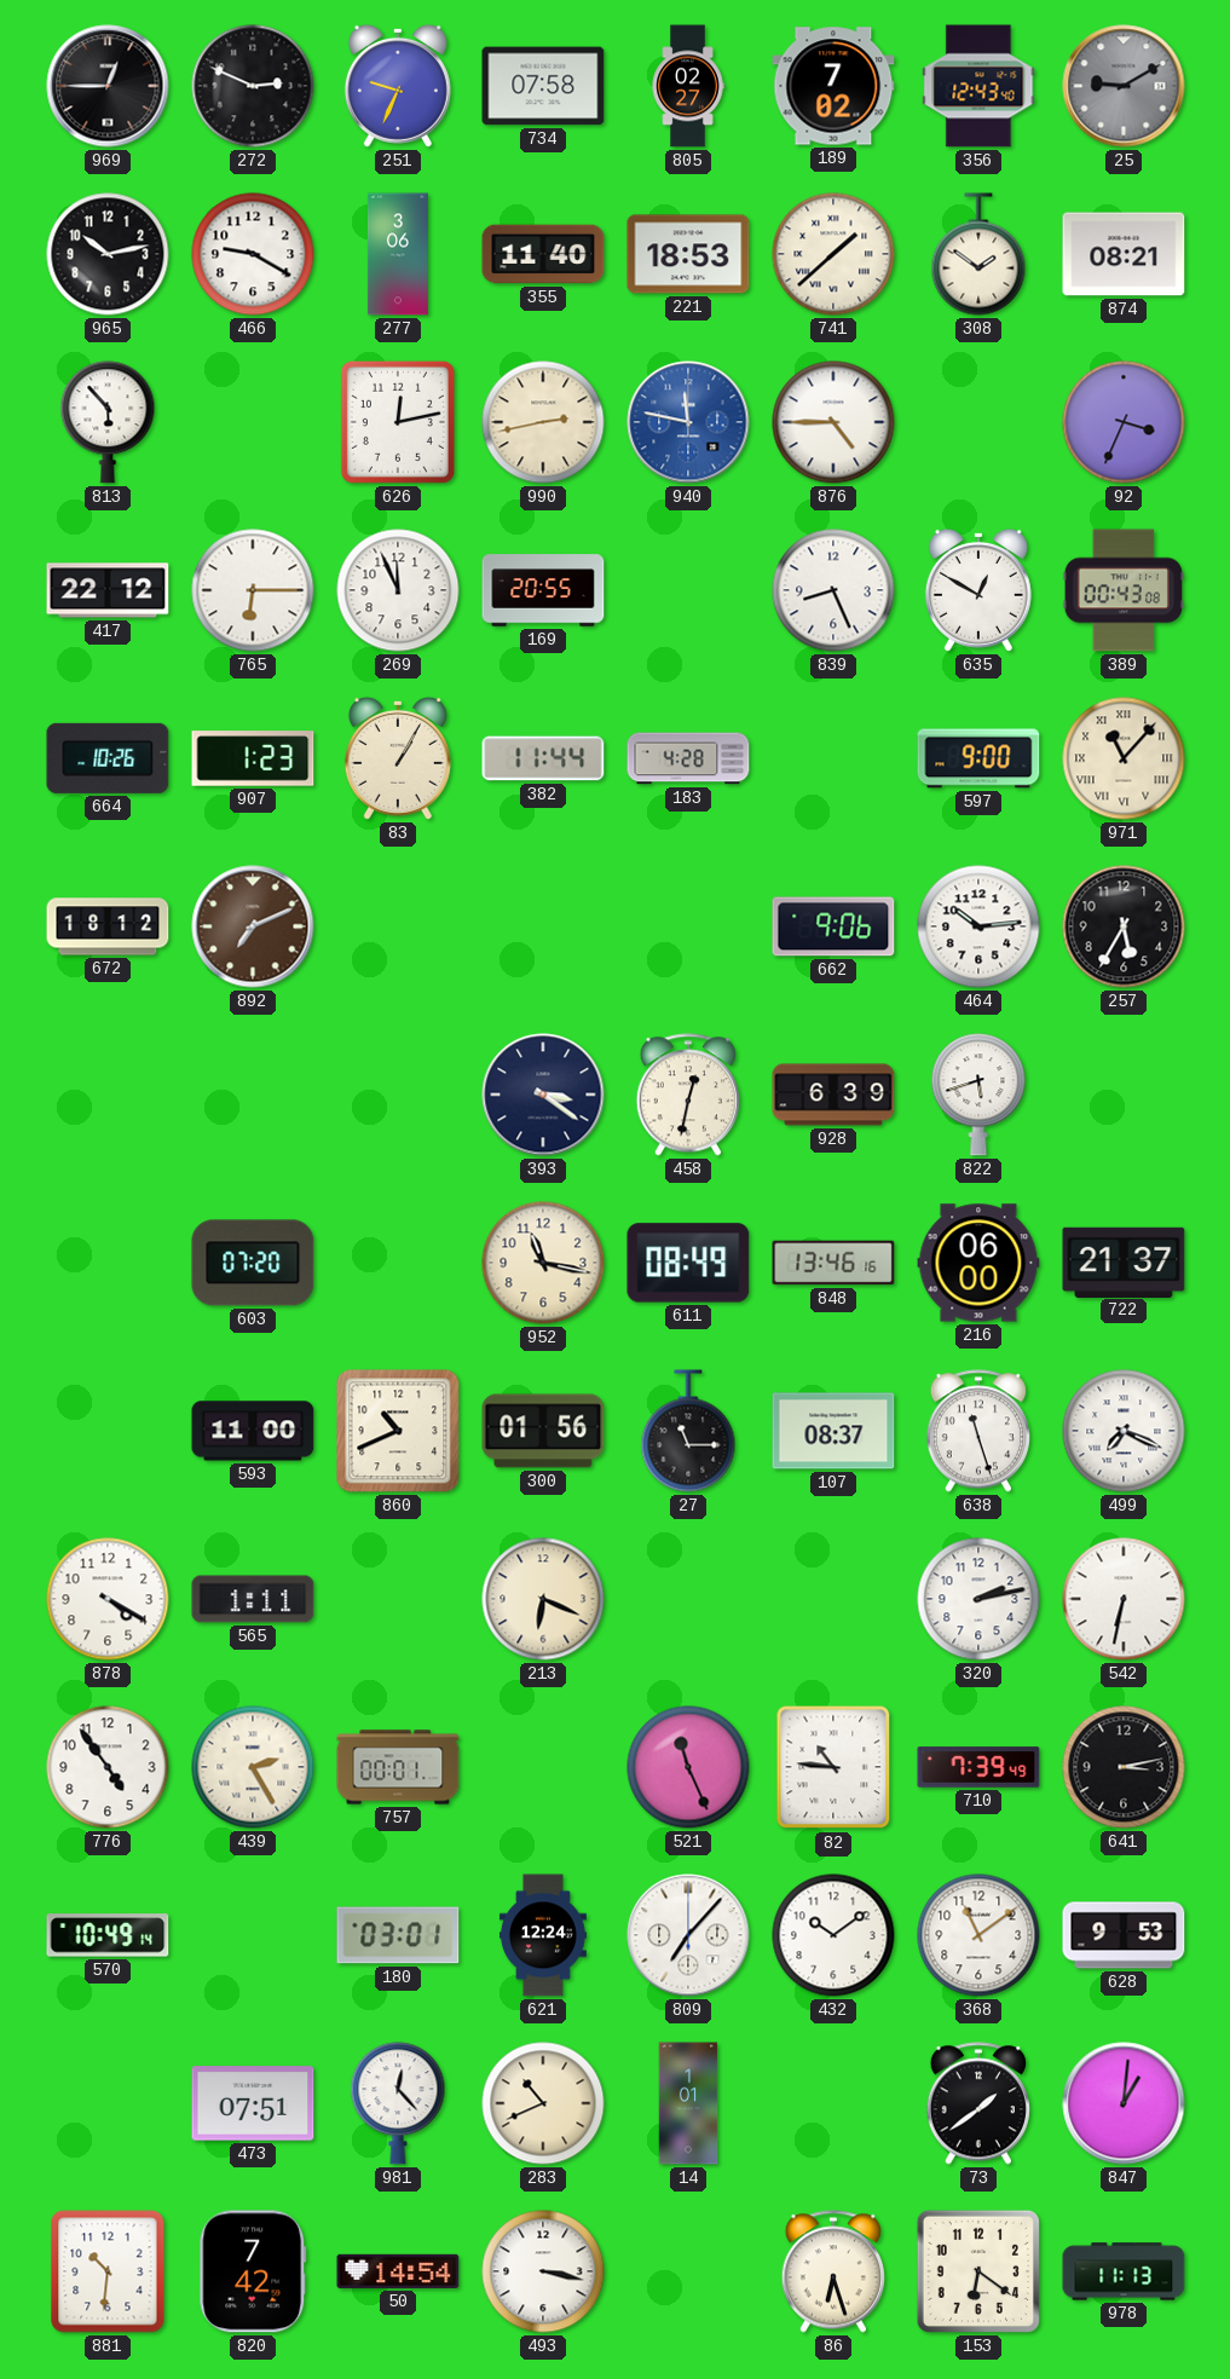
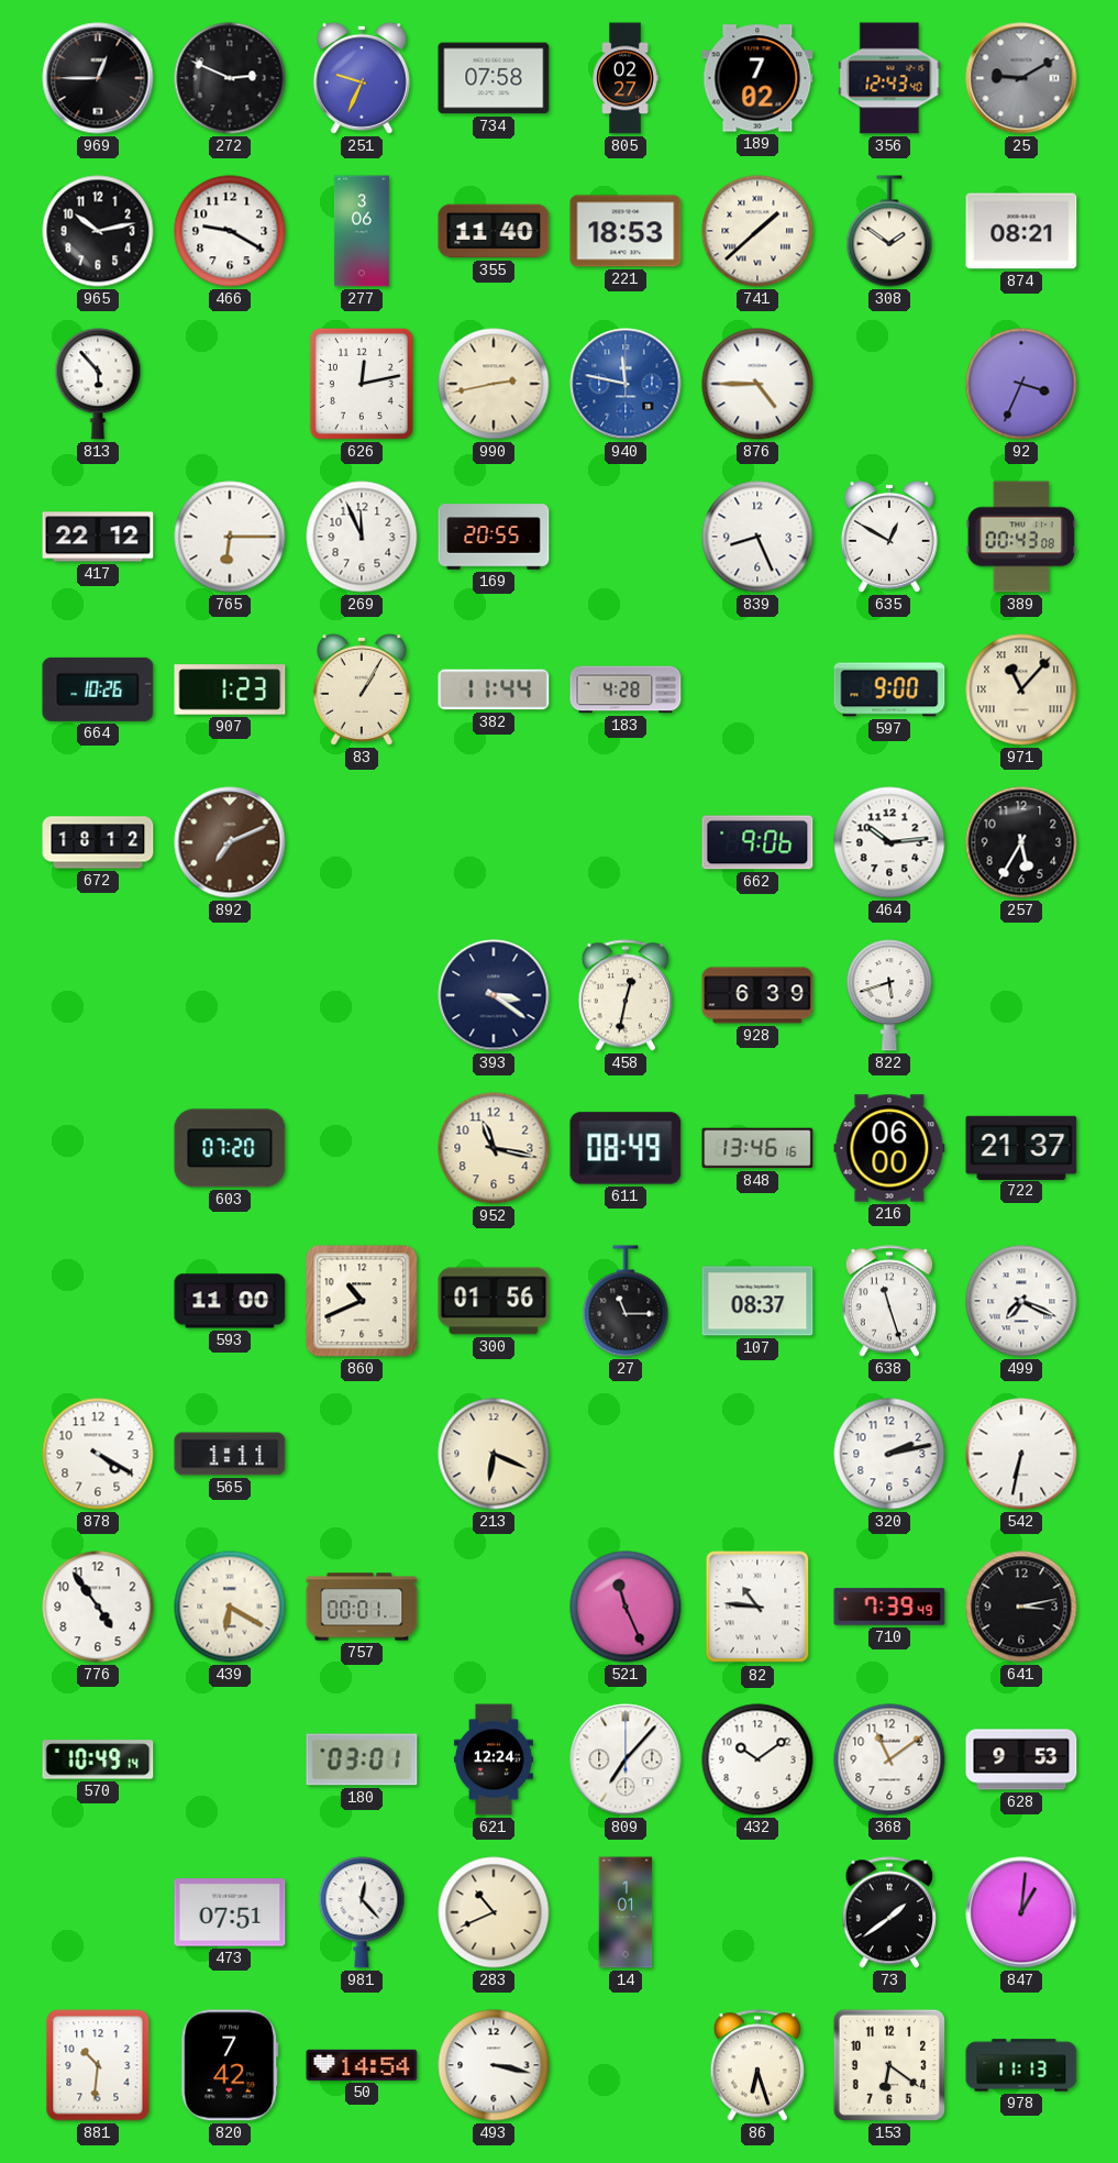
439: 2:25 -> 6:20 (230, 1607)
